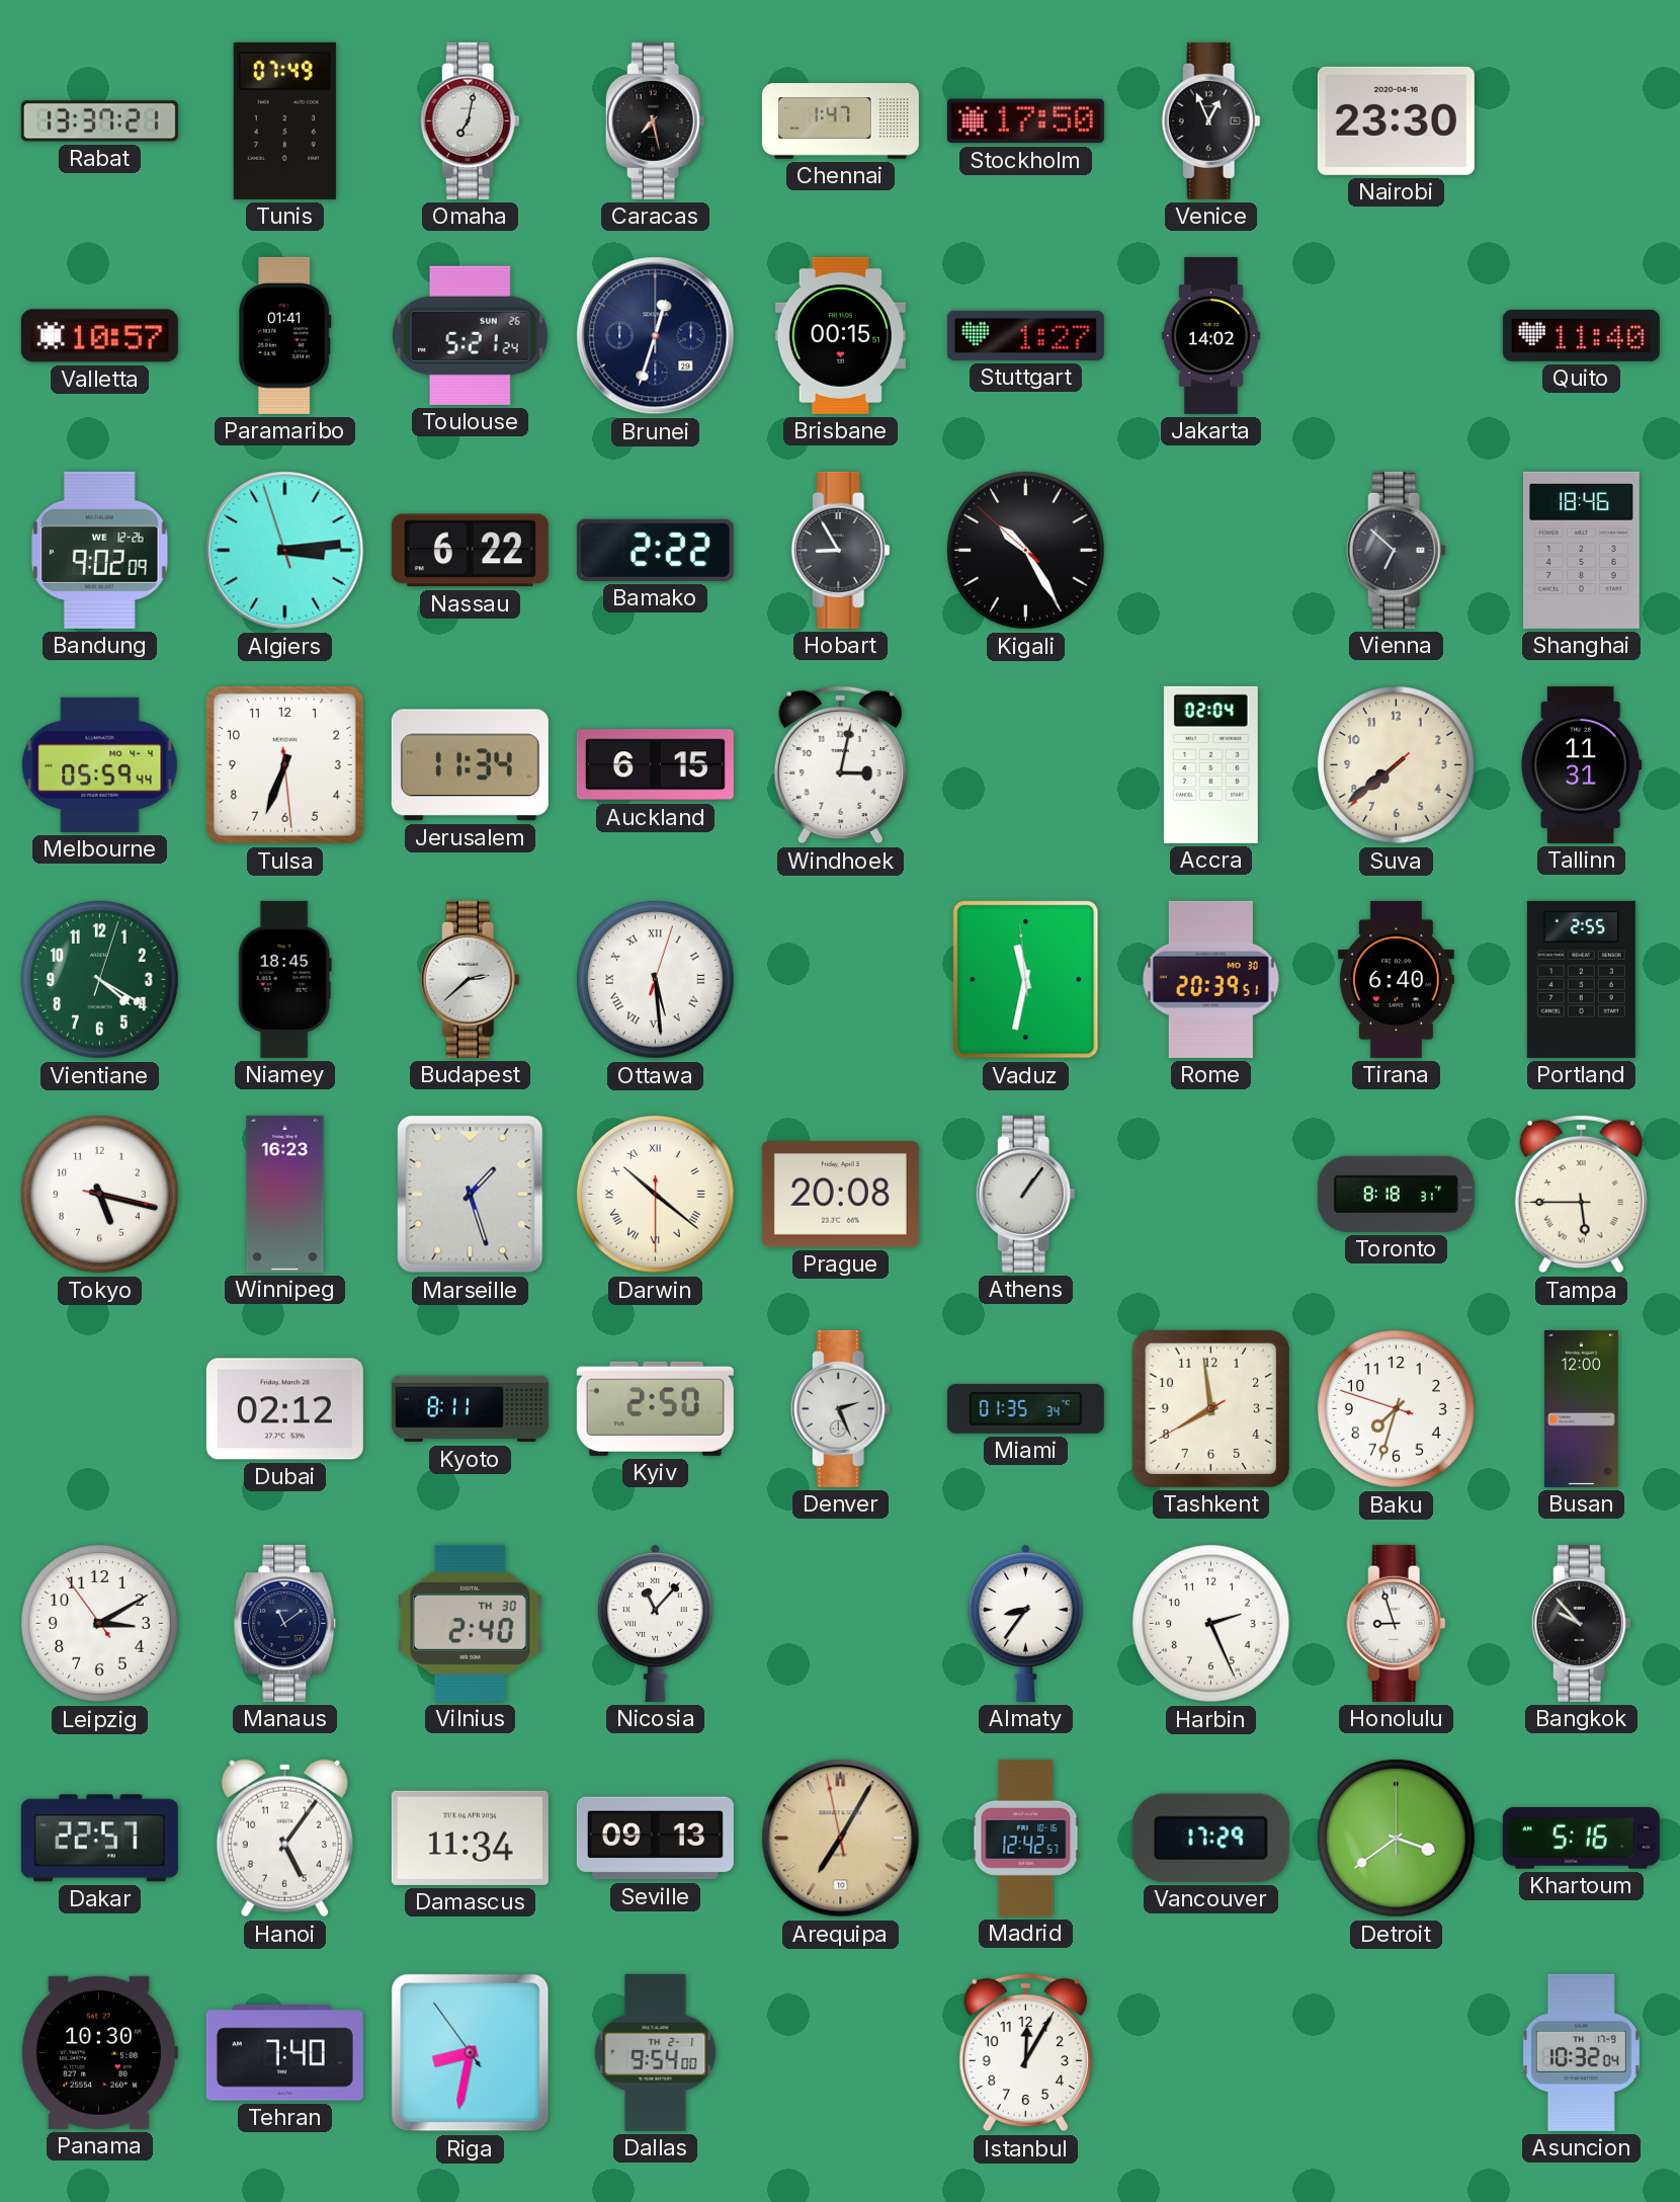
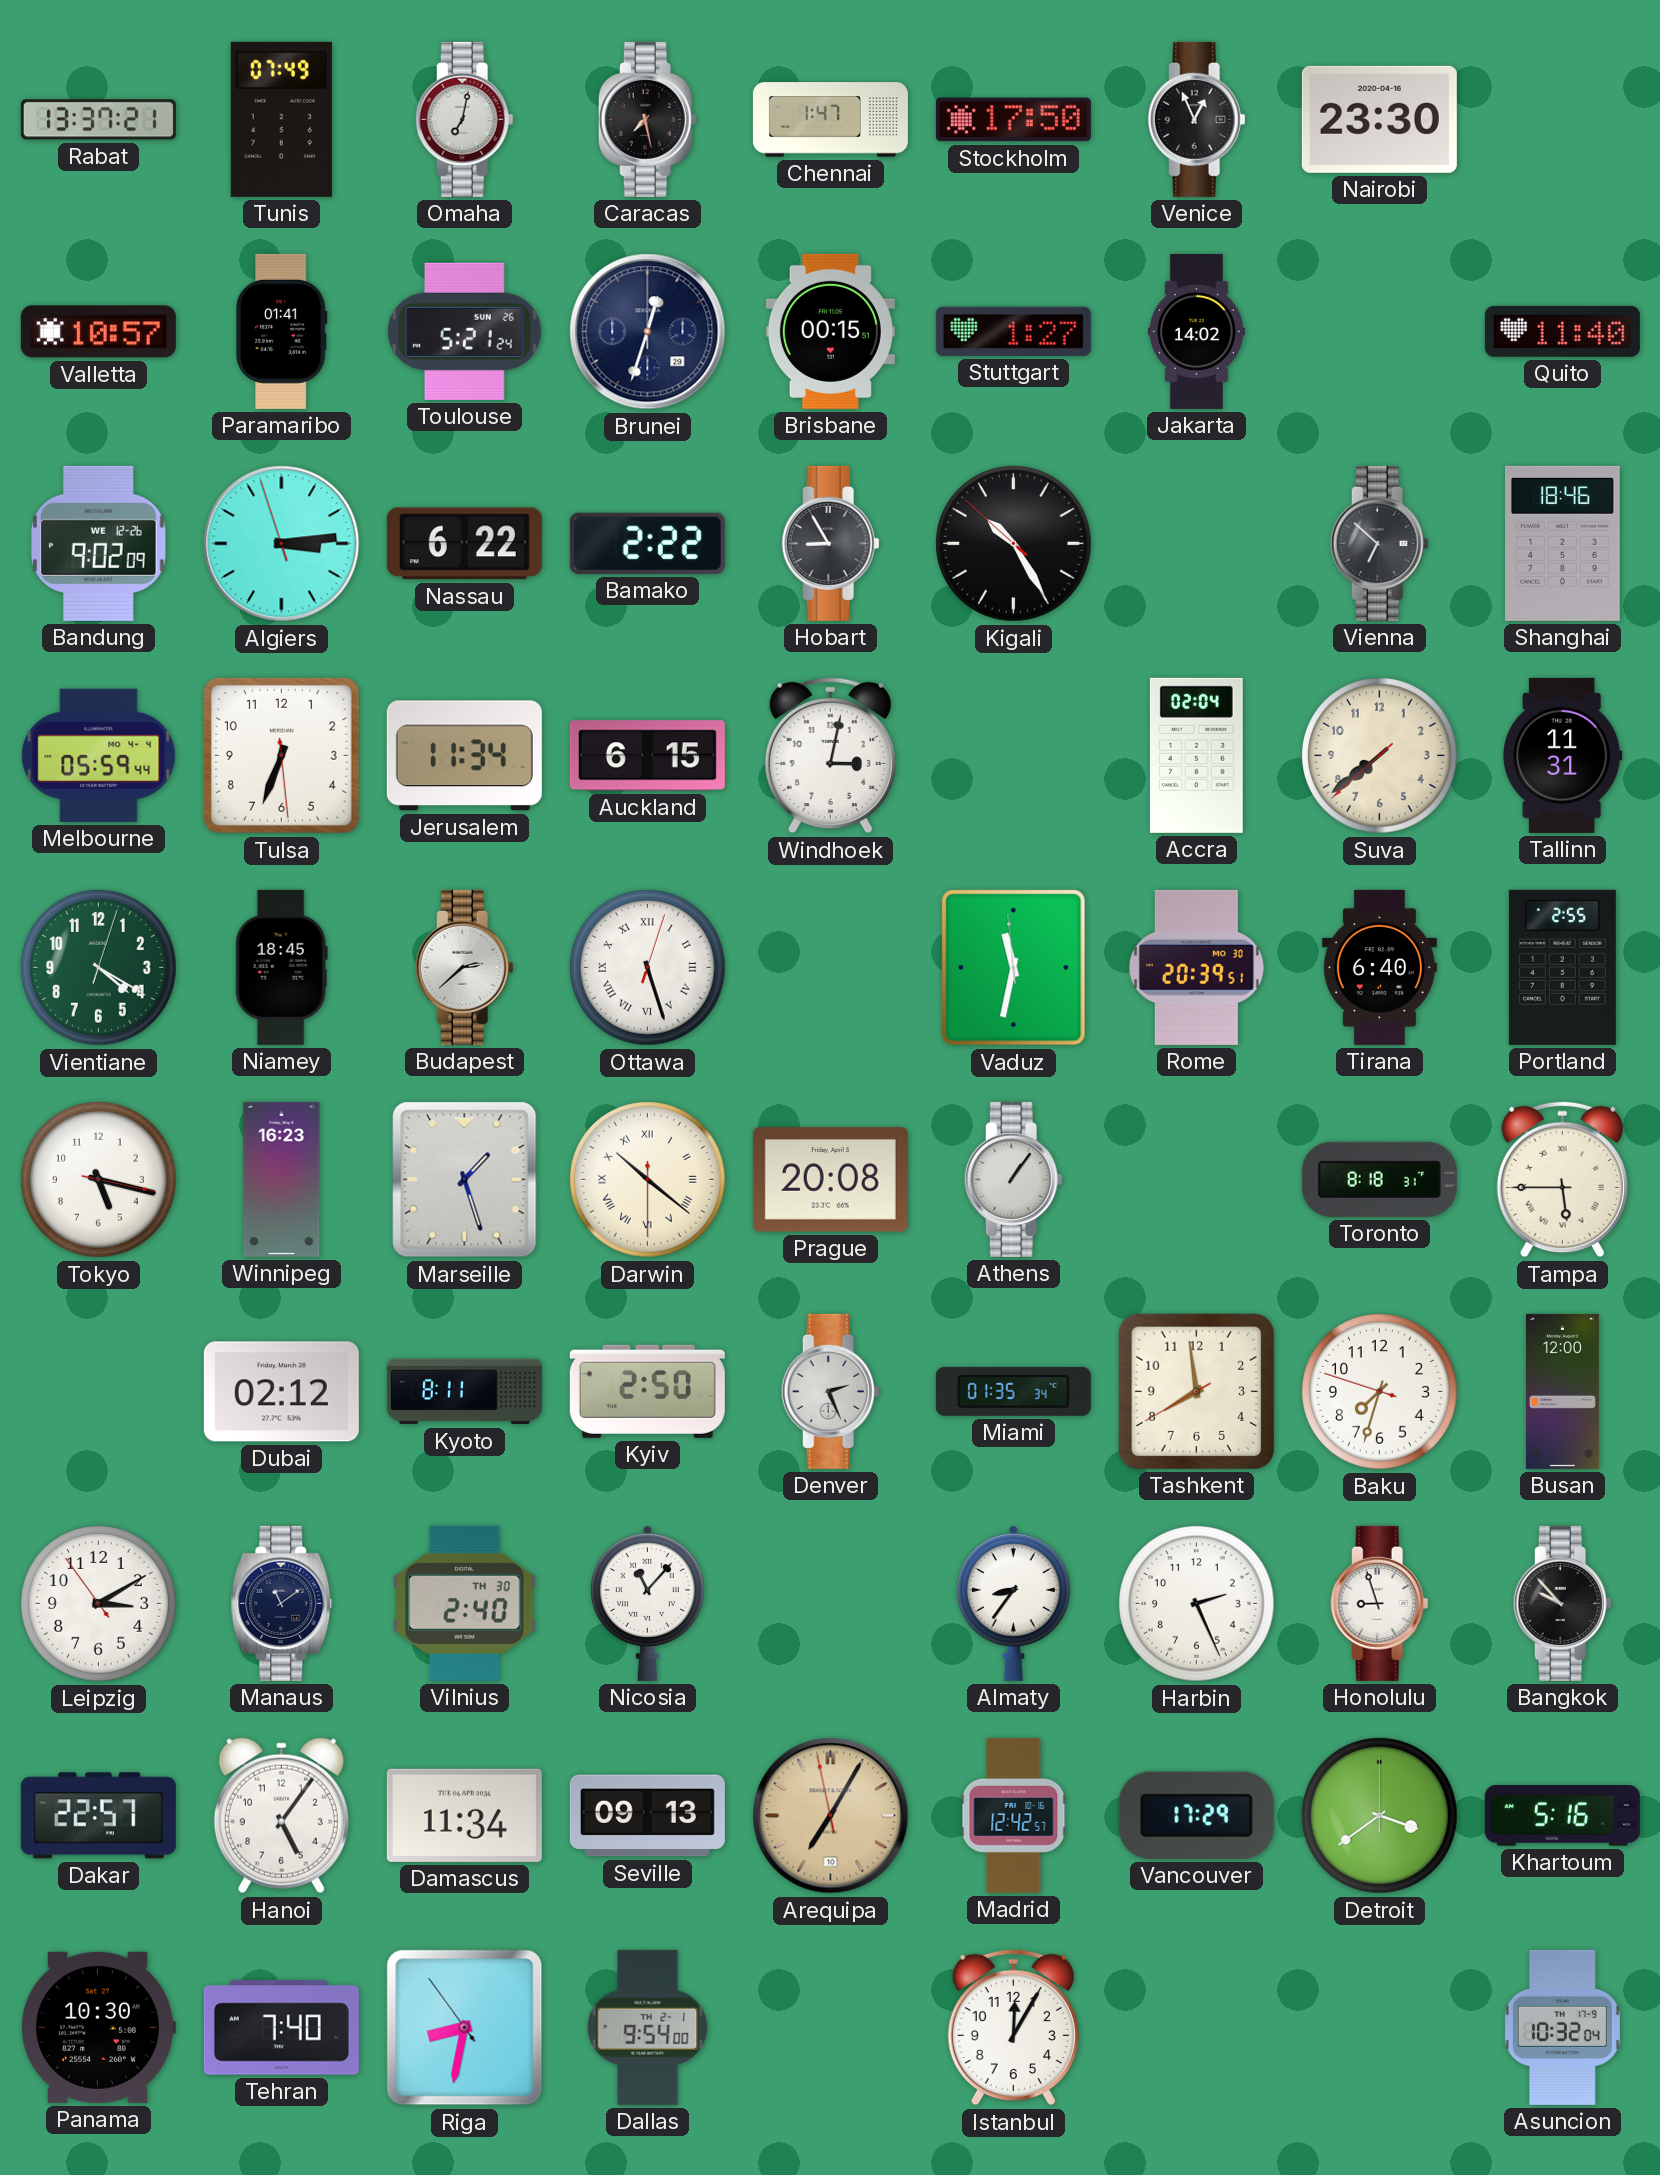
Ottawa: 5:29 -> 5:27 (648, 968)
